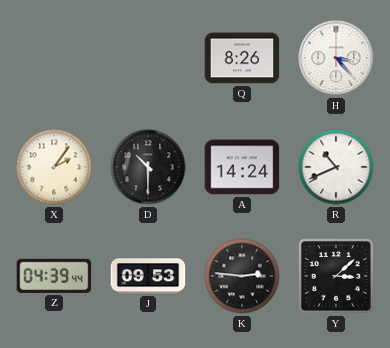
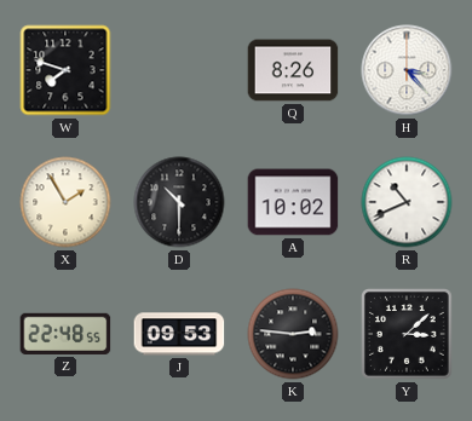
W: none -> 7:48 (65, 70)
X: 2:06 -> 1:55 (65, 202)
A: 14:24 -> 10:02 (293, 202)
Z: 04:39 -> 22:48 (65, 334)
